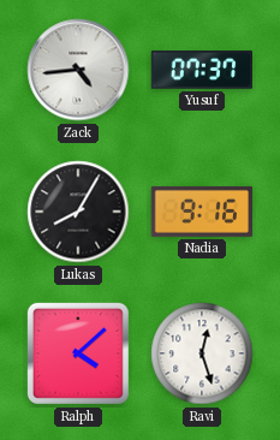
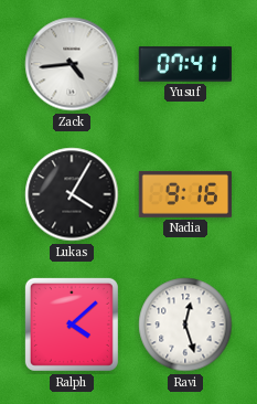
Yusuf: 07:37 -> 07:41 (184, 64)
Lukas: 8:05 -> 4:05 (72, 194)
